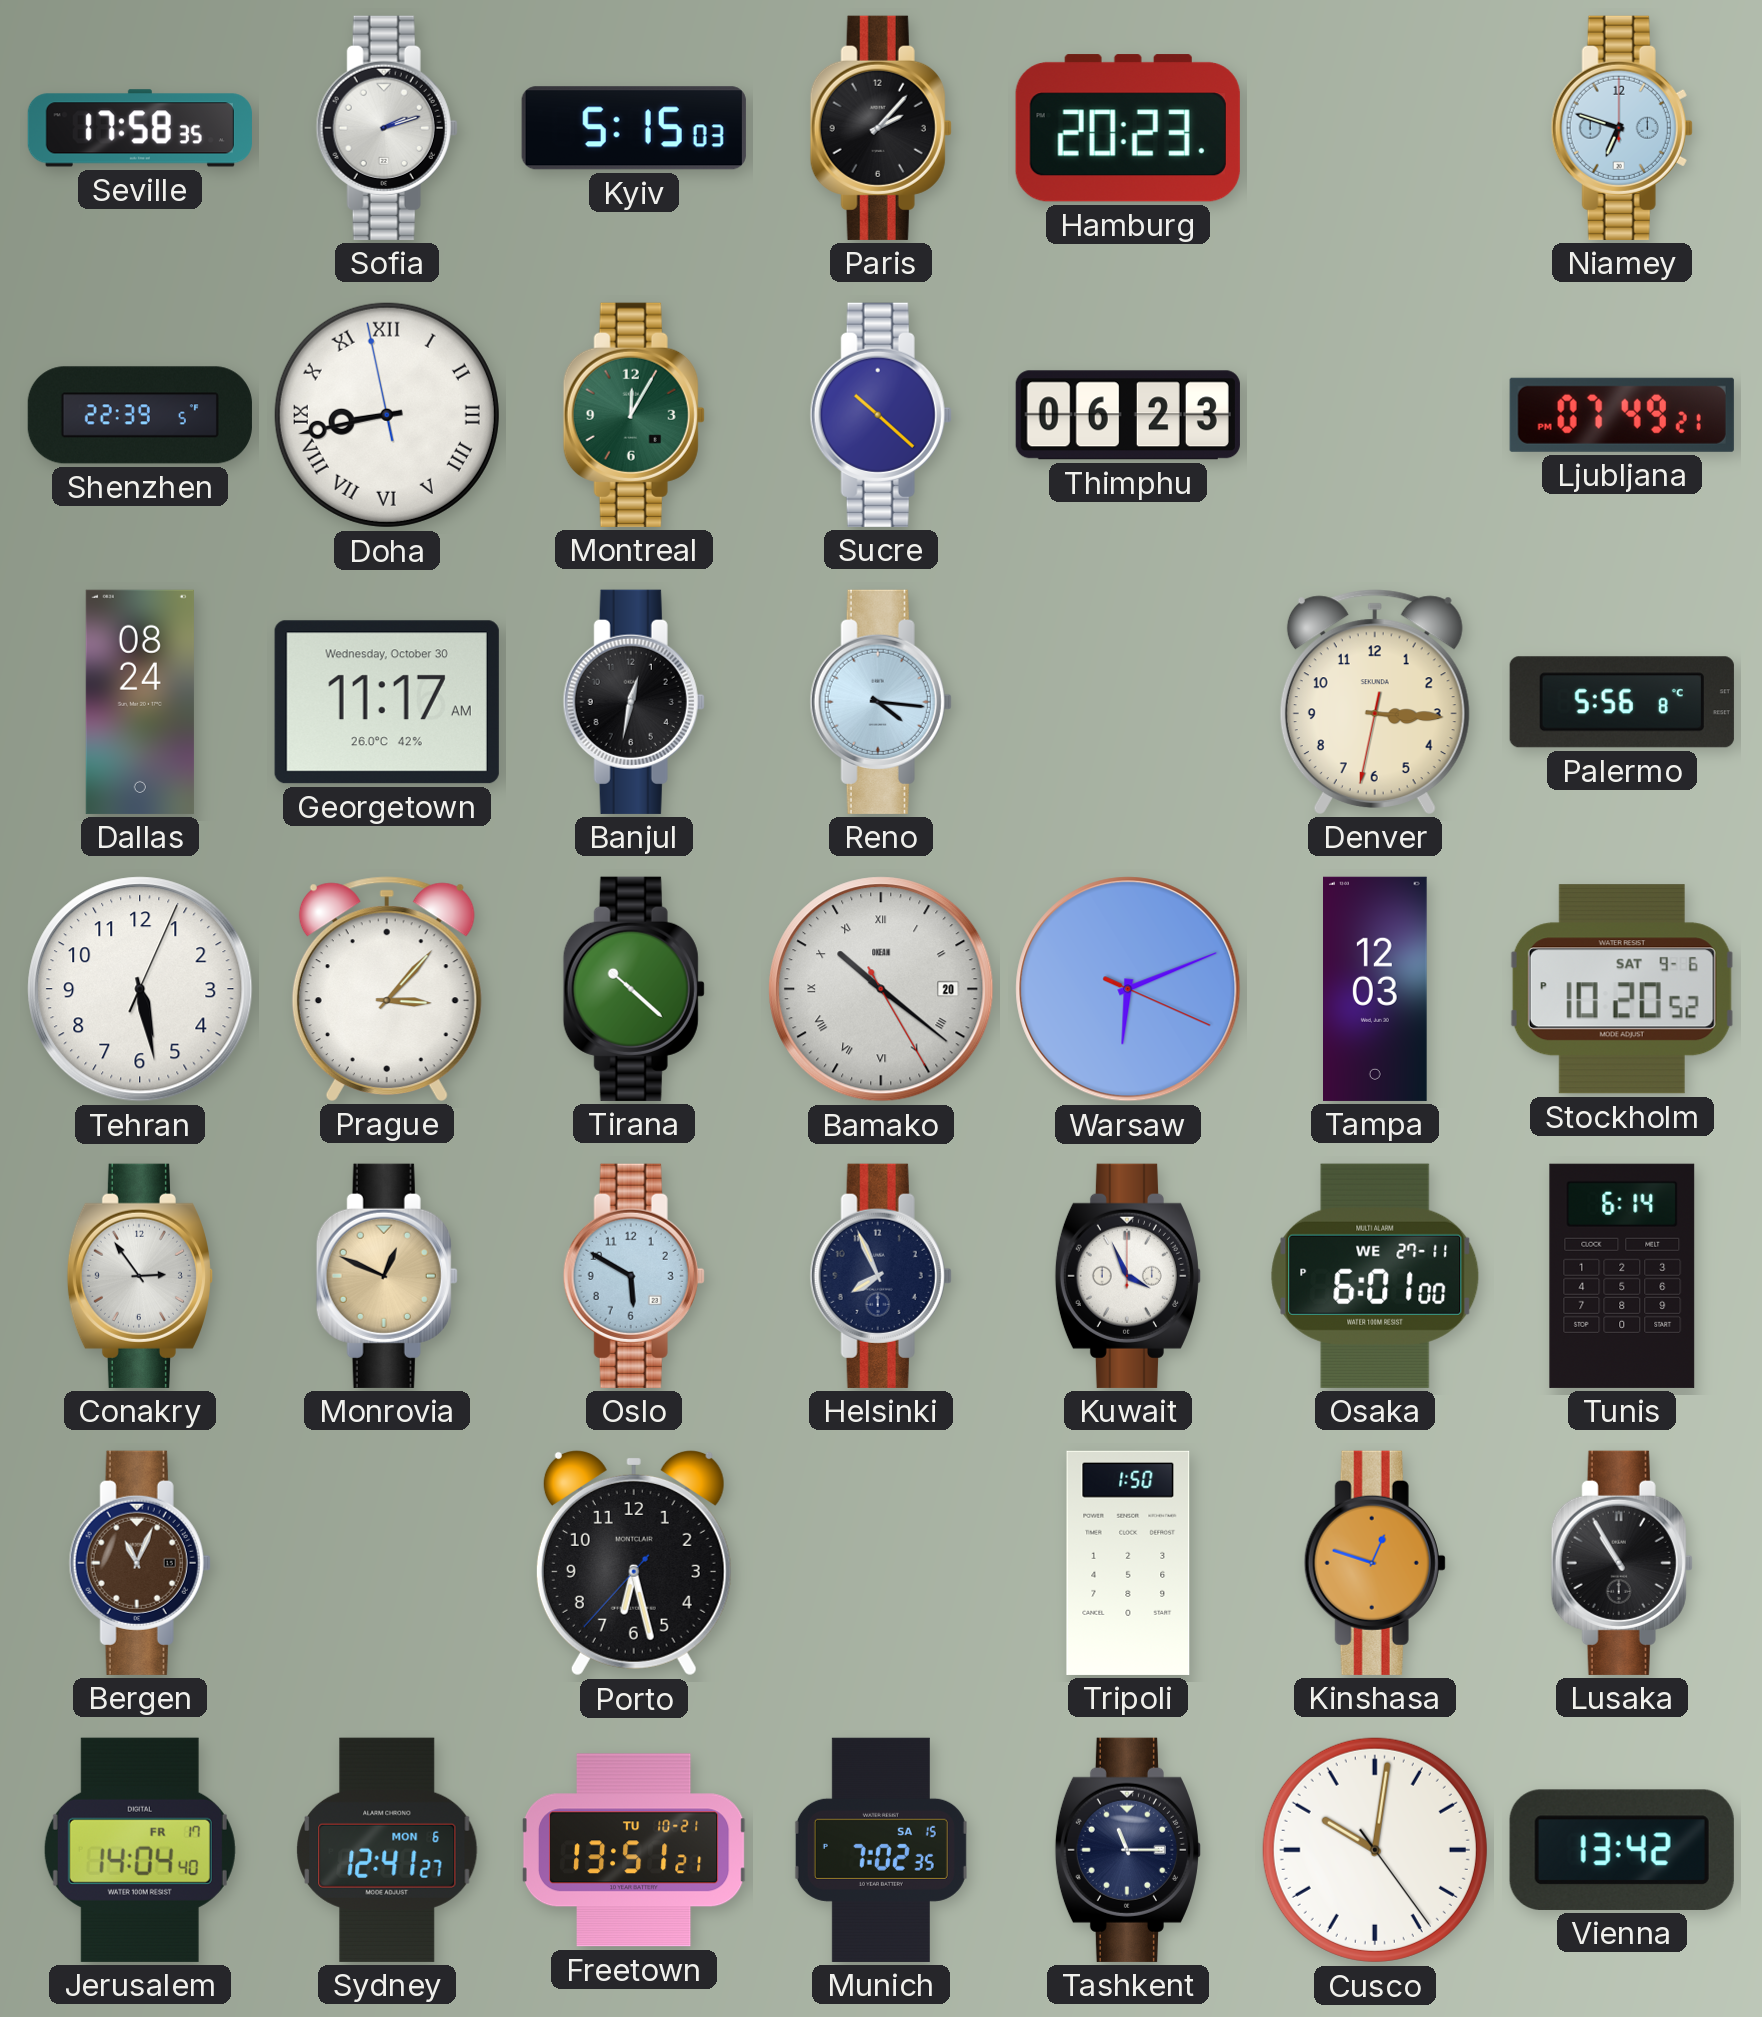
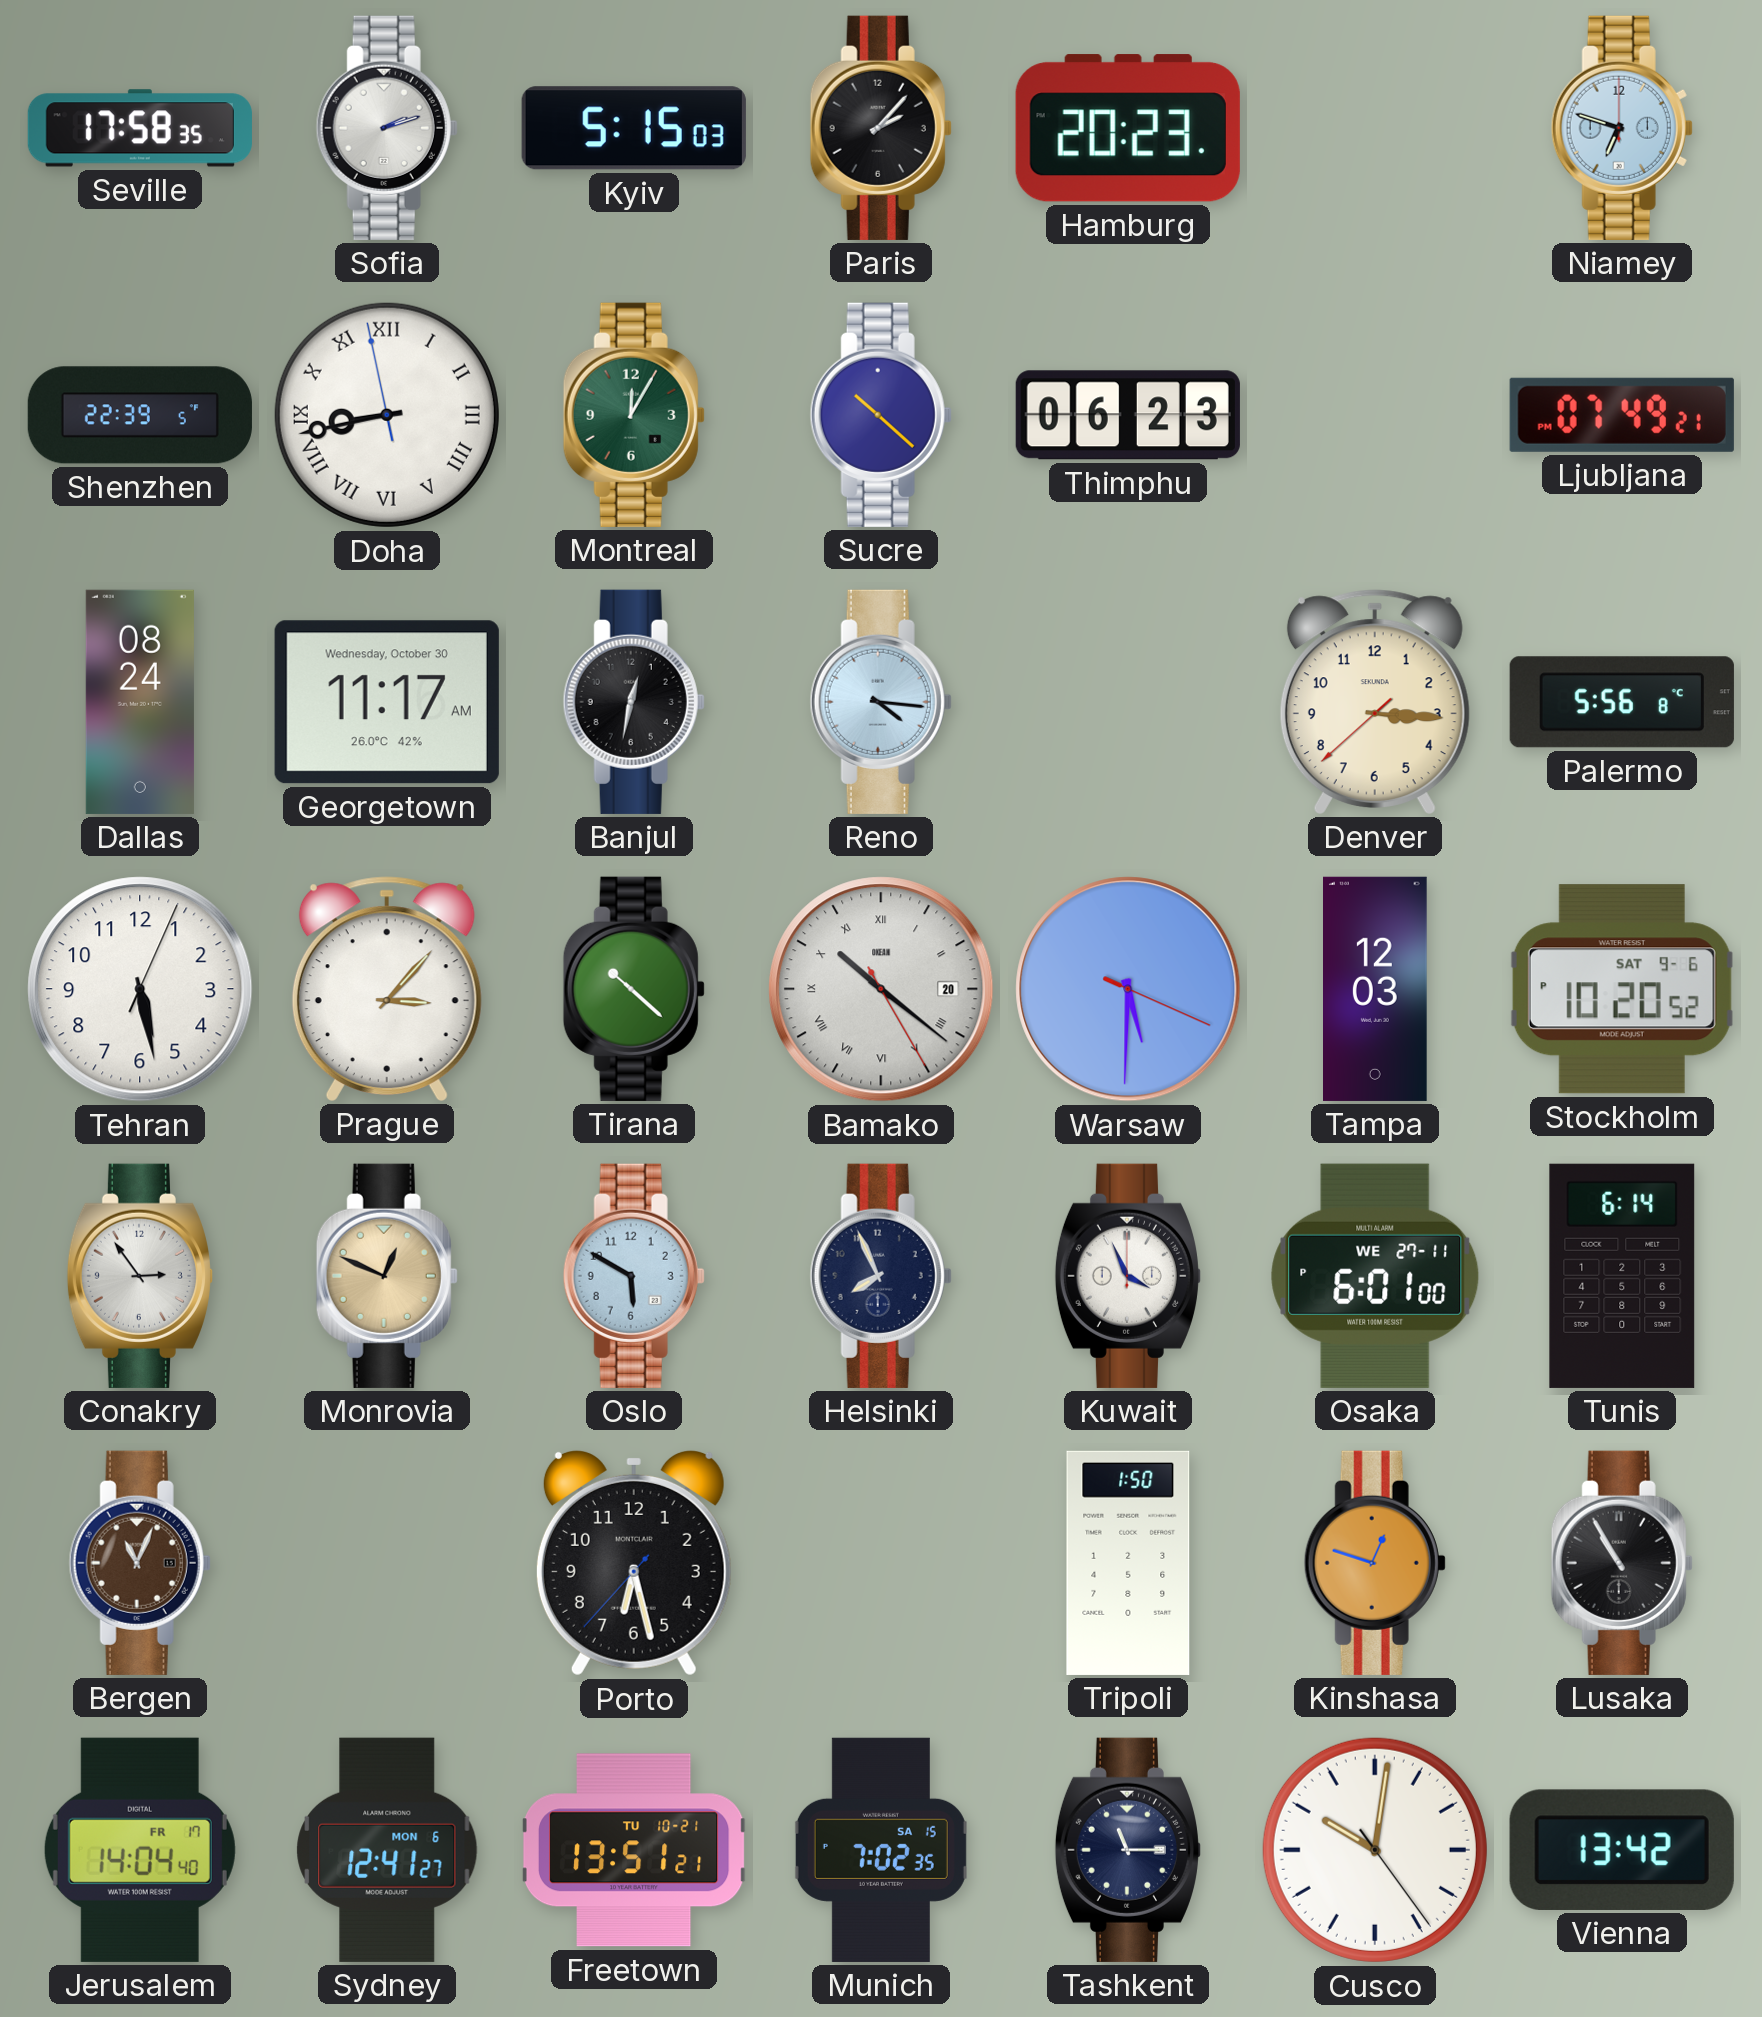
Denver: 3:15:32 -> 3:15:38 (1375, 702)
Warsaw: 6:11 -> 5:30 (1128, 989)
